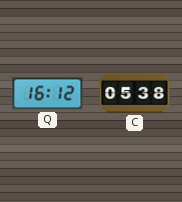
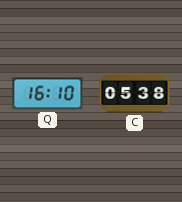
Q: 16:12 -> 16:10 (48, 94)
